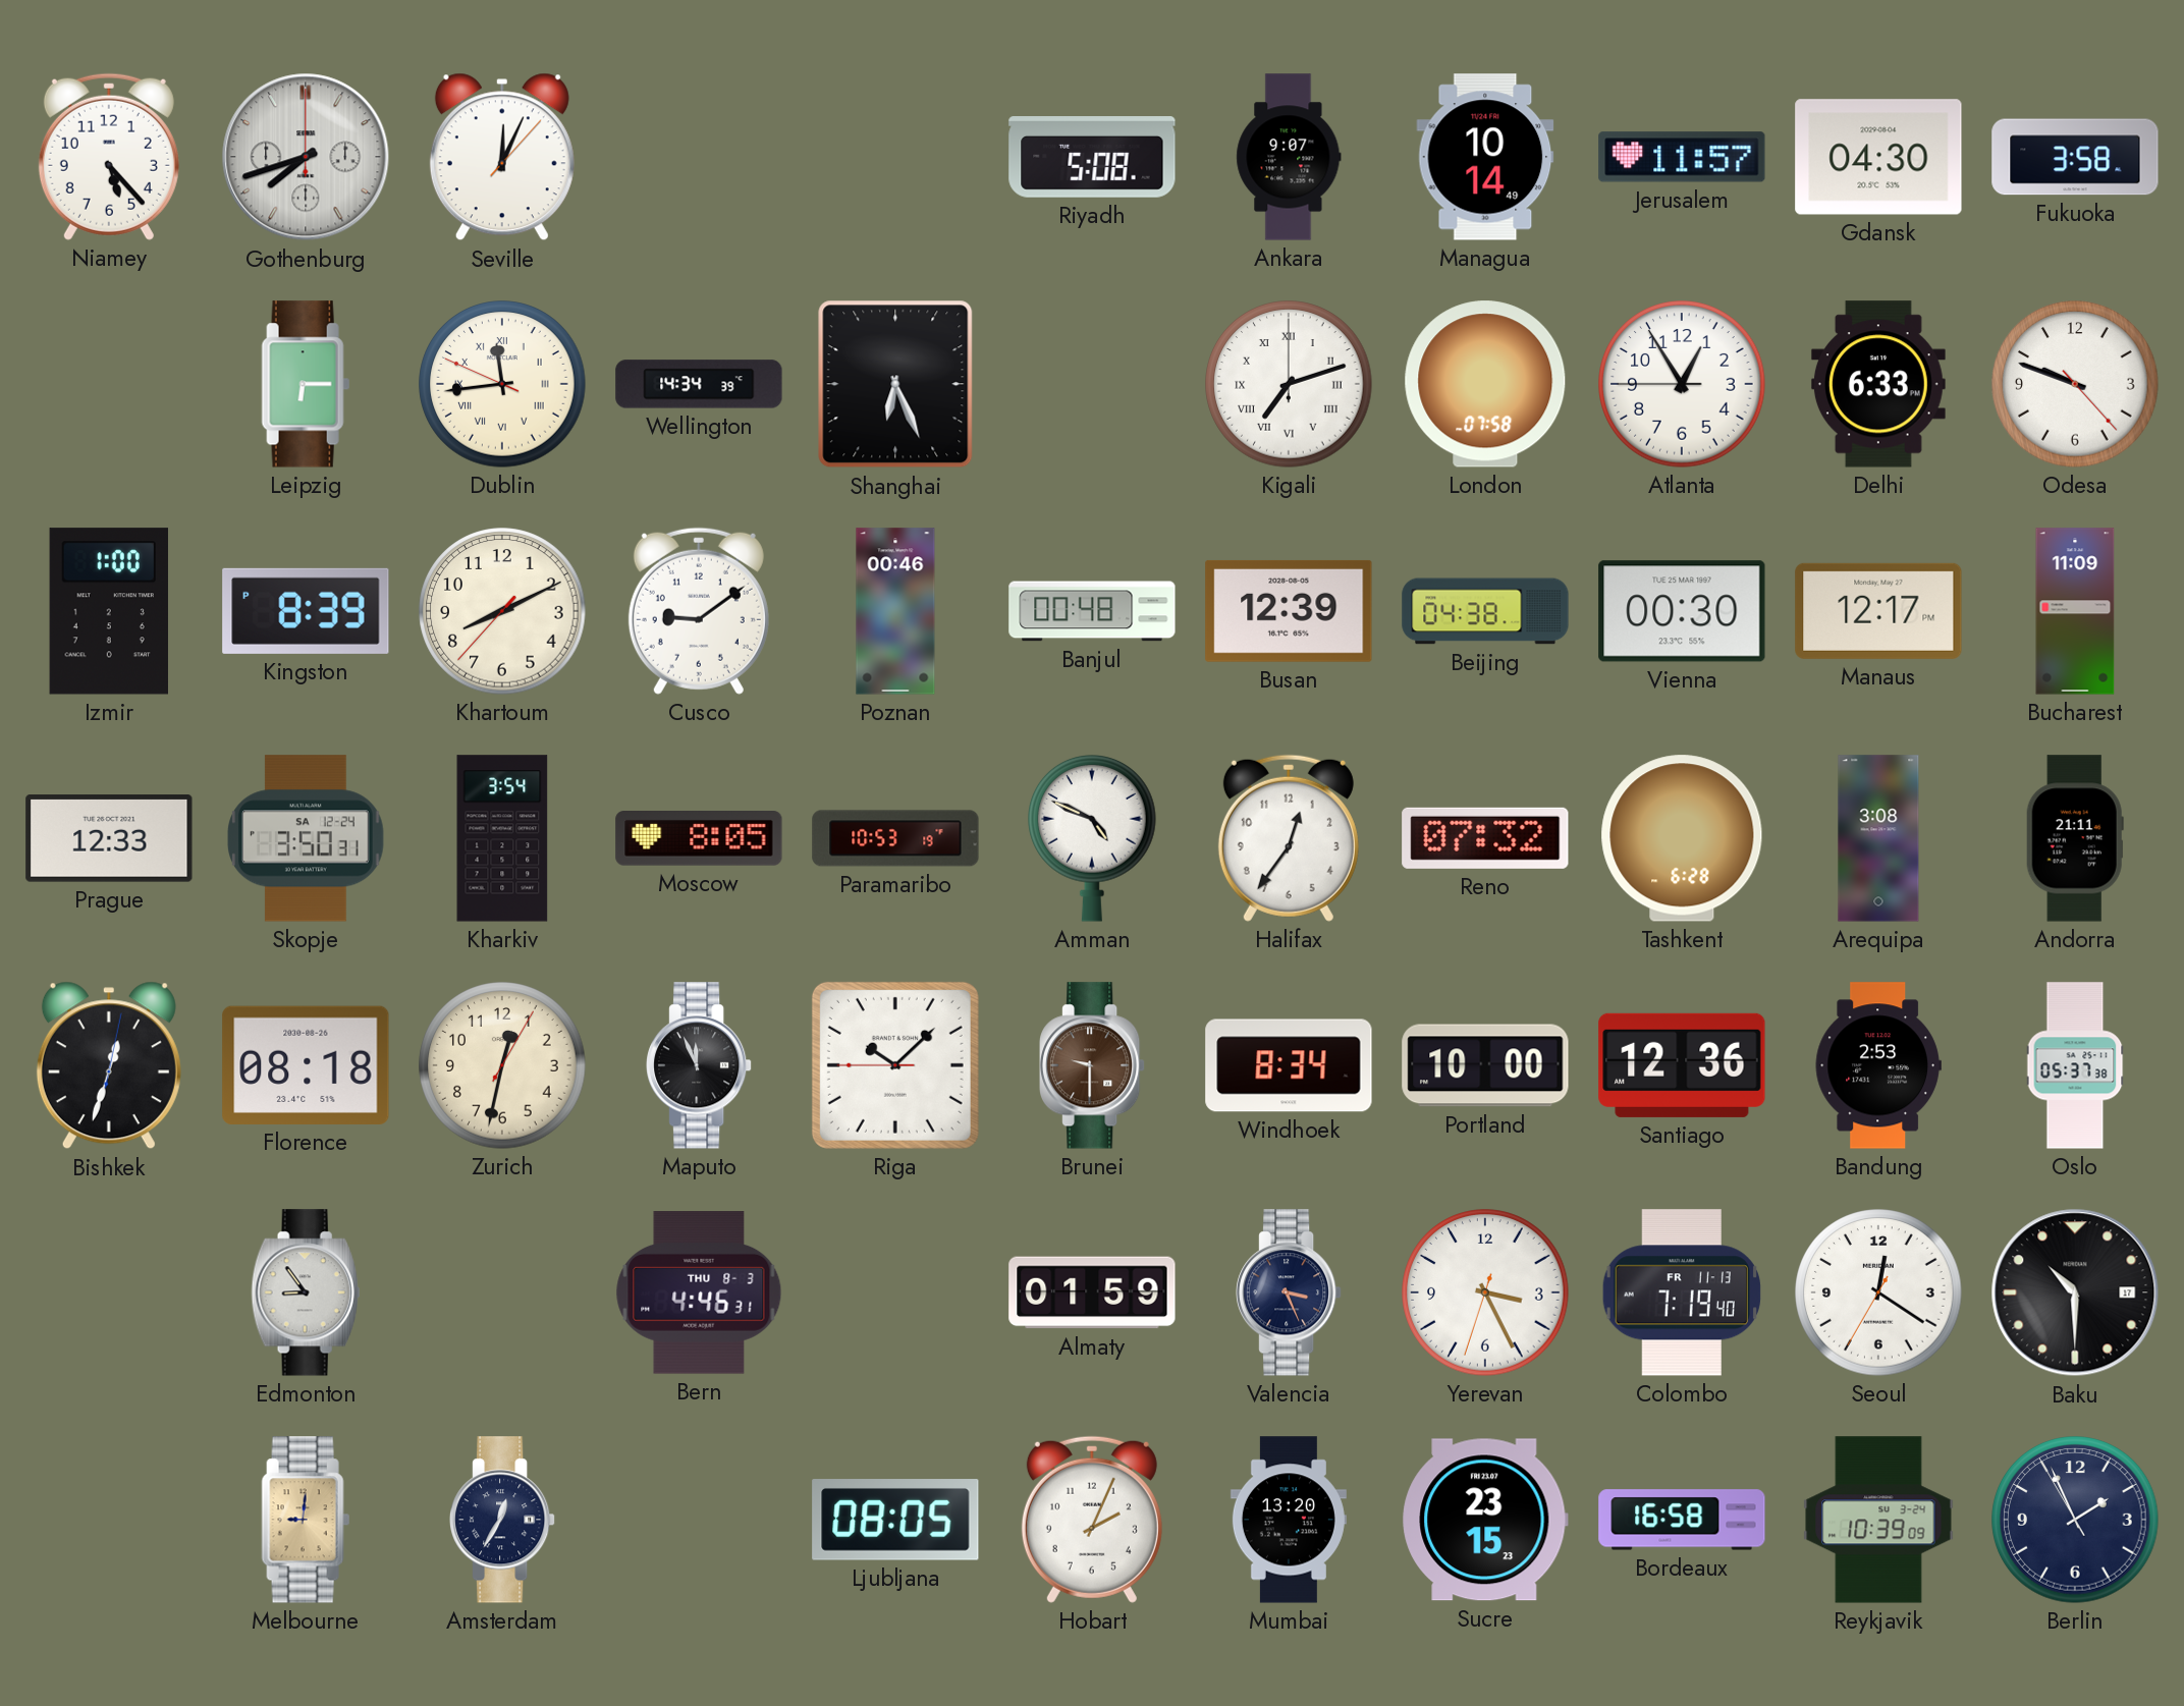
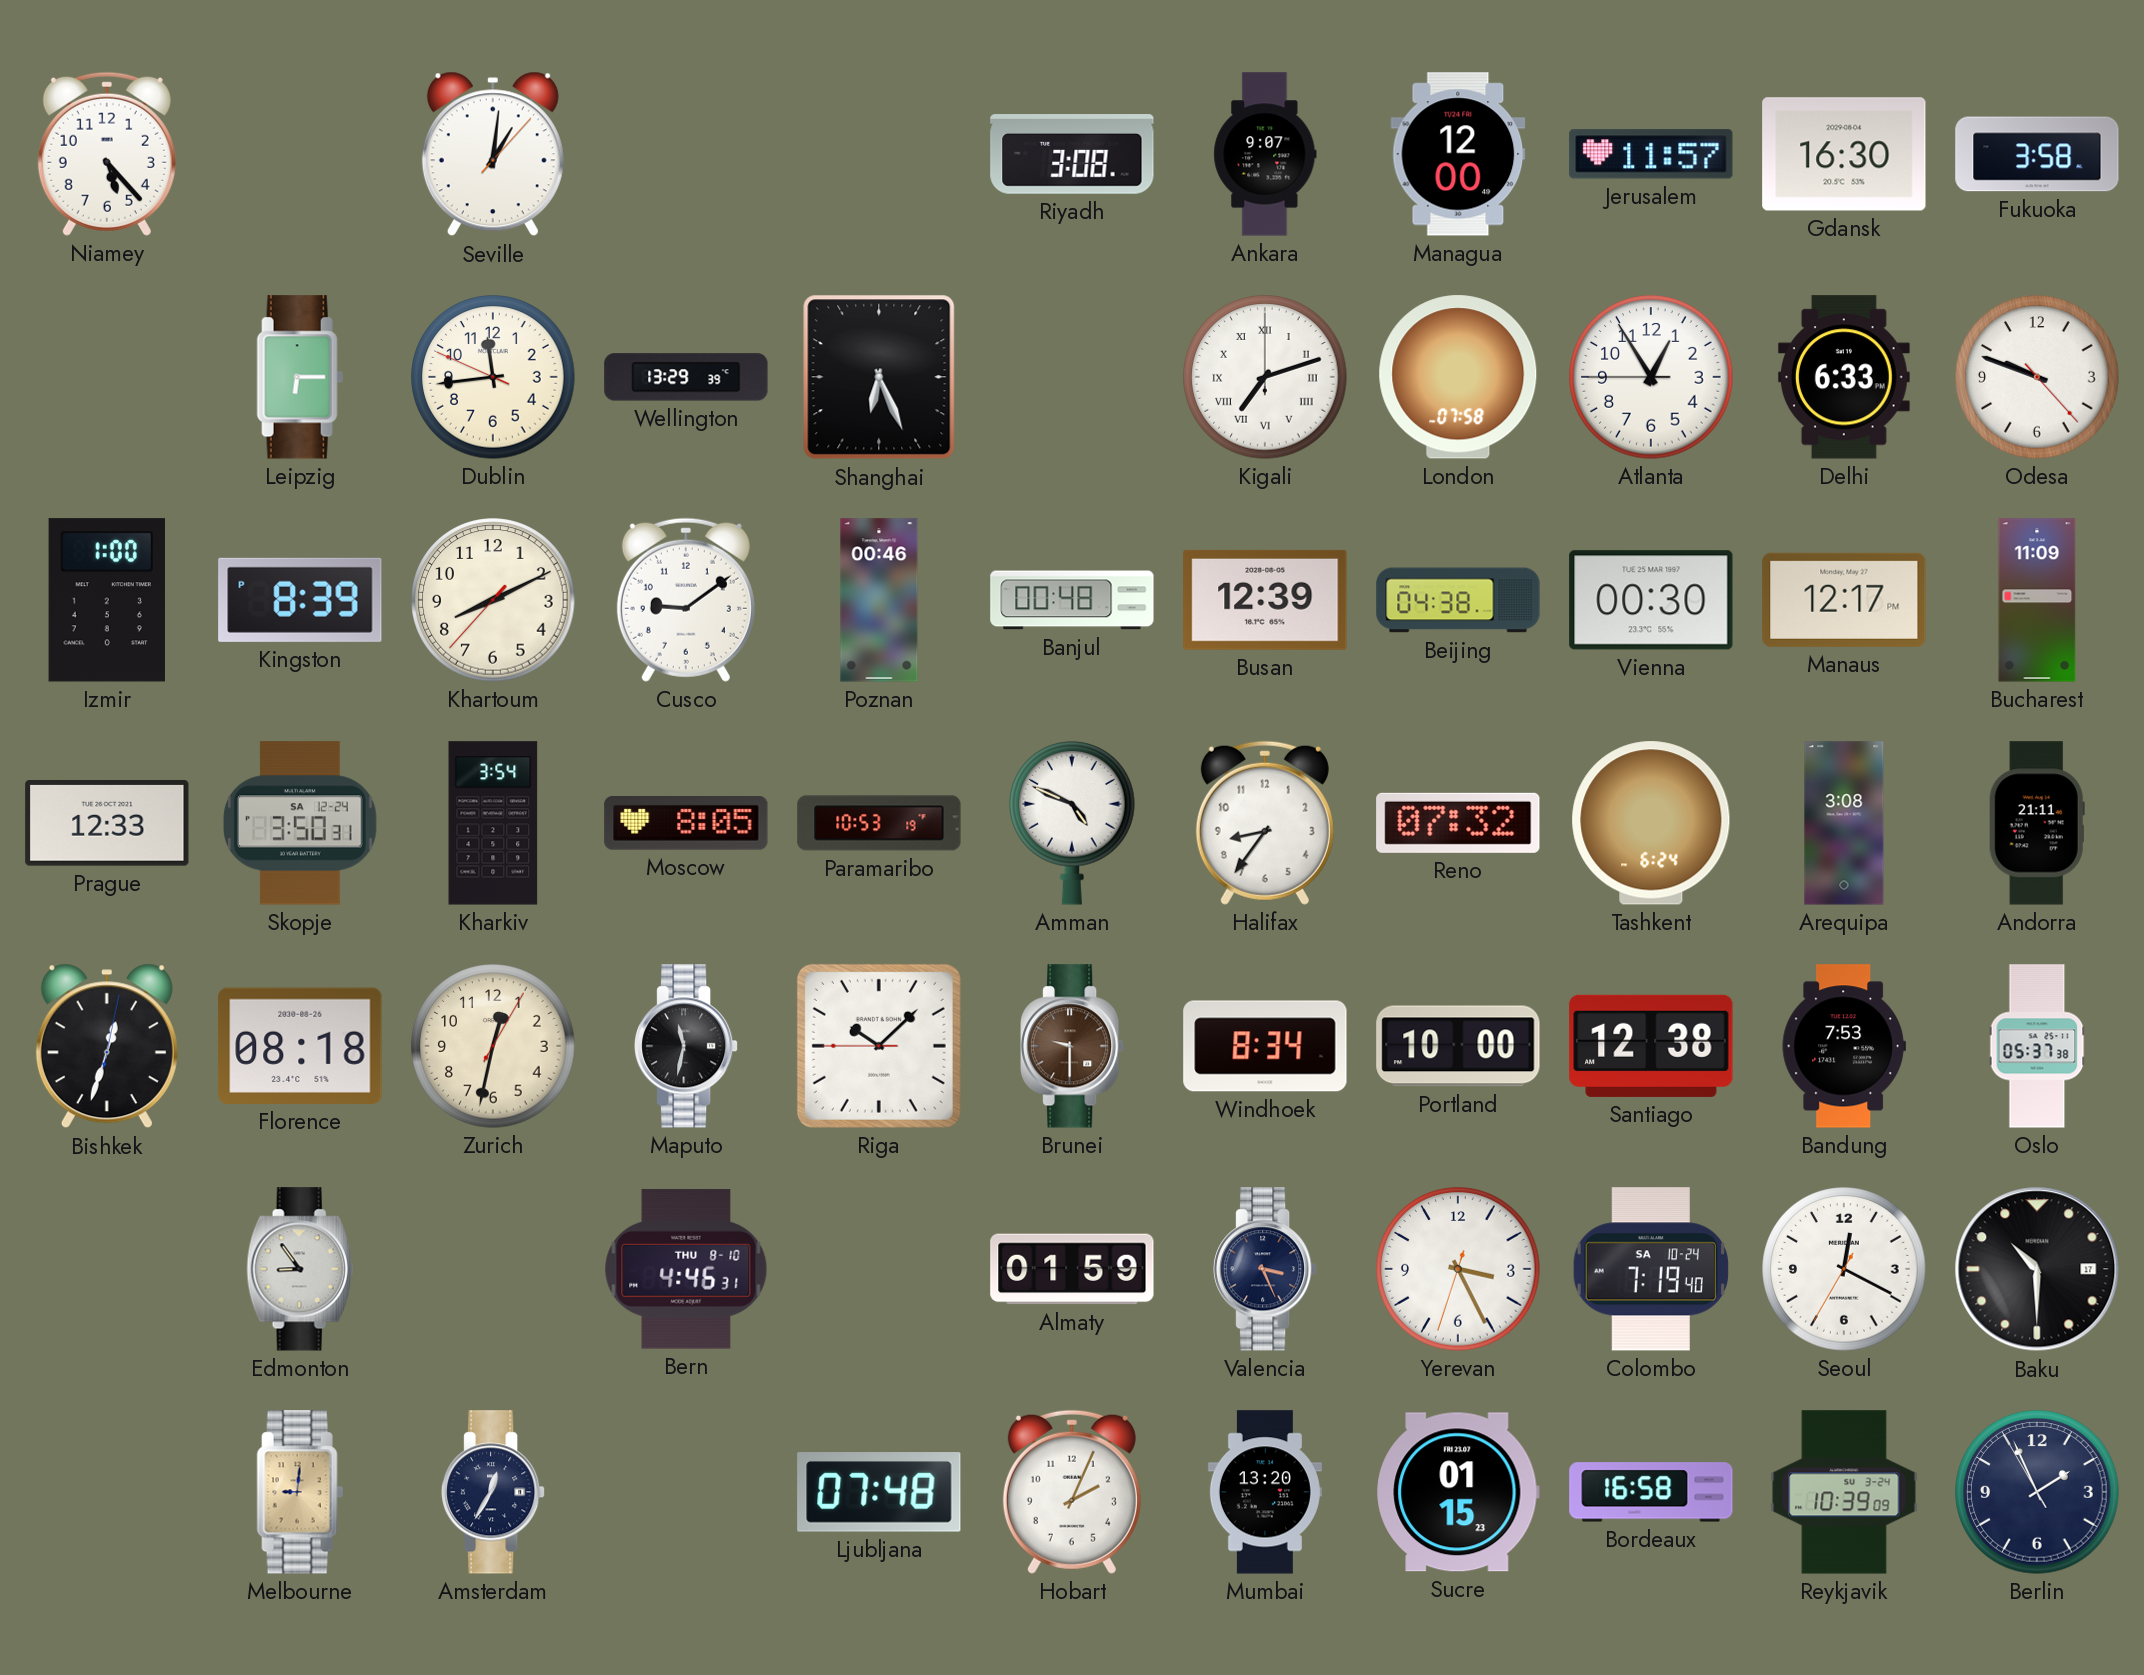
Gothenburg: 7:42 -> none (306, 157)
Seville: 12:04 -> 1:01 (493, 154)
Riyadh: 5:08 -> 3:08 (1072, 154)
Managua: 10:14 -> 12:00 (1458, 154)
Gdansk: 04:30 -> 16:30 (1844, 154)
Dublin numerals: Roman -> Arabic (493, 377)
Wellington: 14:34 -> 13:29 (686, 377)
Halifax: 12:36 -> 8:36 (1265, 823)
Tashkent: 6:28 -> 6:24 (1651, 823)
Maputo: 11:56 -> 11:32 (687, 1046)
Santiago: 12:36 -> 12:38 (1651, 1046)
Bandung: 2:53 -> 7:53 (1844, 1046)
Bern date: THU 8-3 -> THU 8-10 (686, 1269)
Colombo date: FR 11-13 -> SA 10-24 (1651, 1269)
Seoul: 12:20 -> 12:19 (1844, 1269)
Ljubljana: 08:05 -> 07:48 (879, 1492)
Sucre: 23:15 -> 01:15 (1458, 1492)
